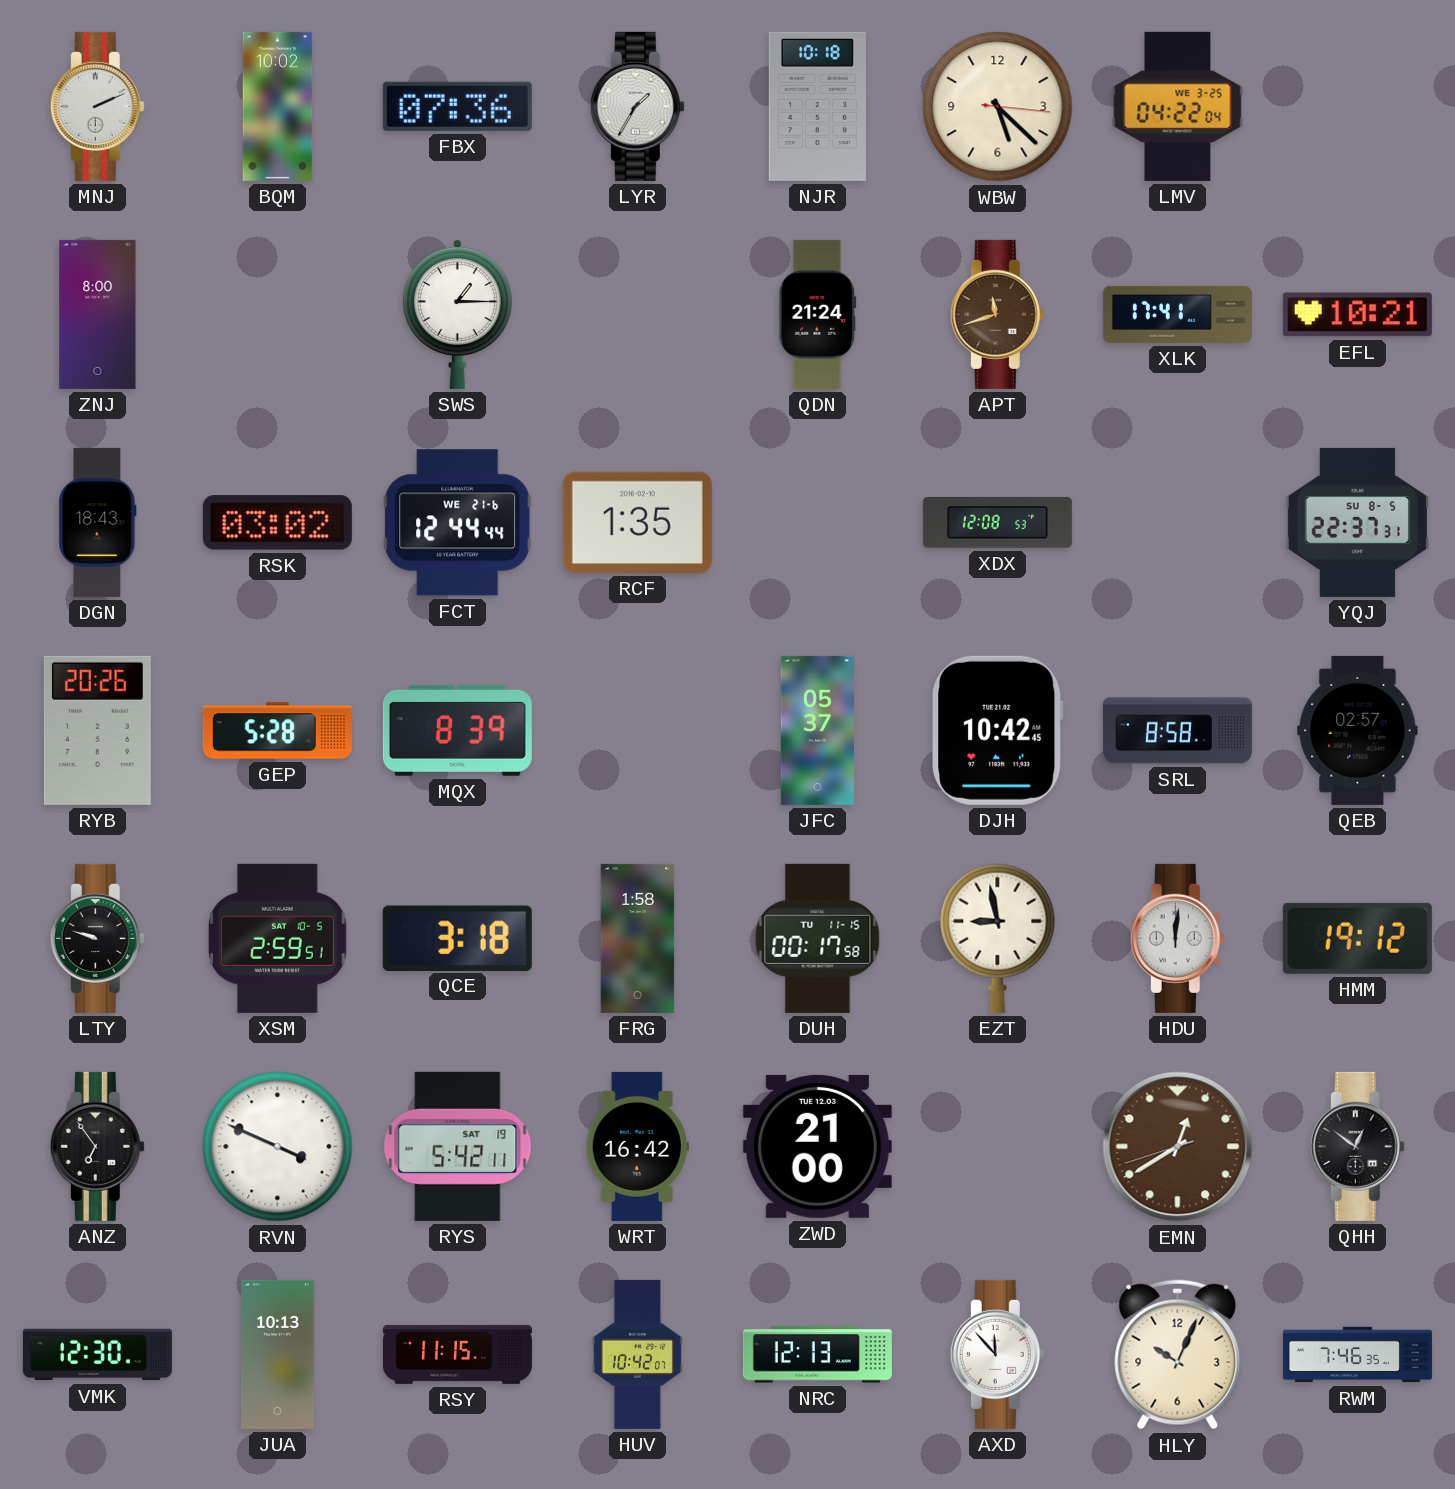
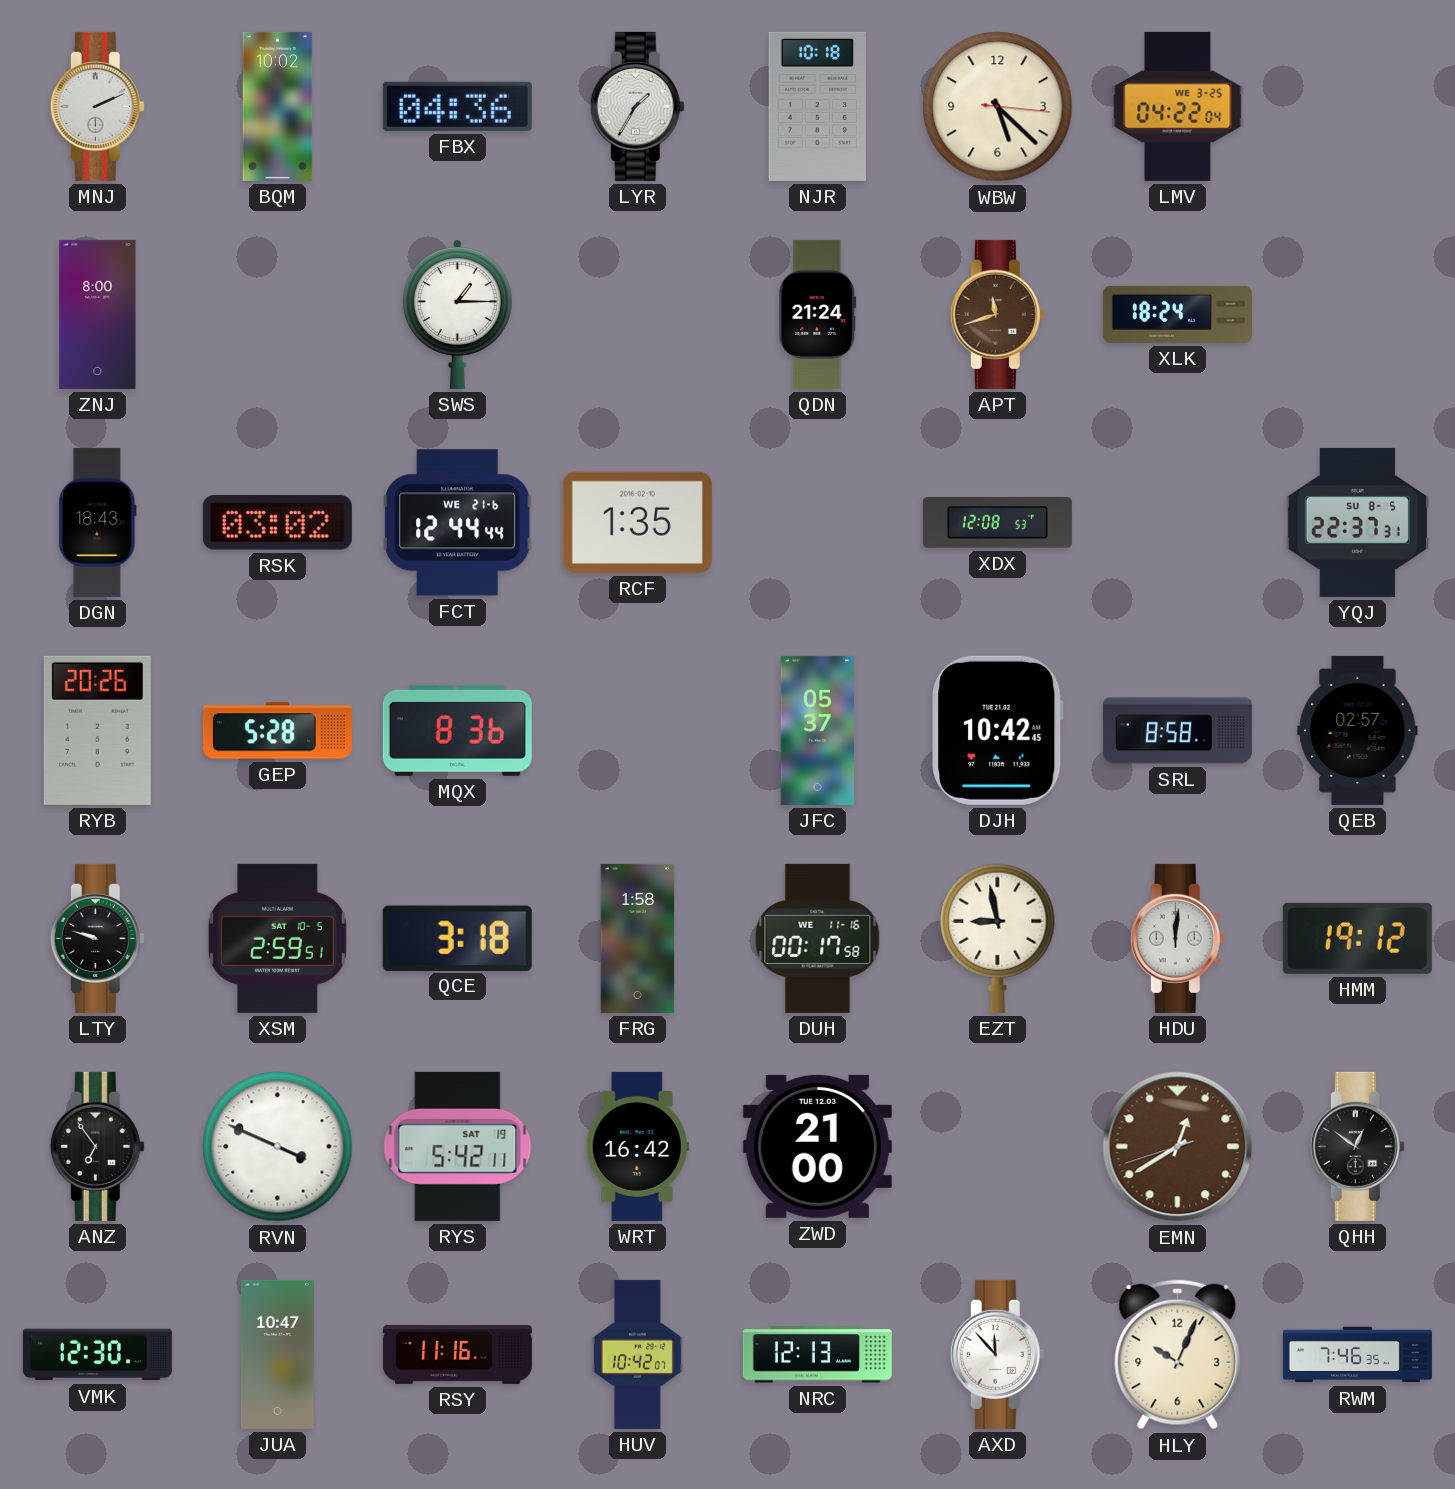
FBX: 07:36 -> 04:36 (457, 106)
XLK: 17:41 -> 18:24 (1177, 314)
EFL: 10:21 -> none (1357, 315)
MQX: 8:39 -> 8:36 (457, 730)
DUH date: TU 11-15 -> WE 11-16 (818, 938)
JUA: 10:13 -> 10:47 (277, 1354)
RSY: 11:15 -> 11:16 (457, 1354)
